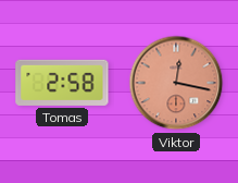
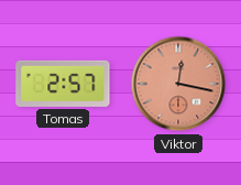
Tomas: 2:58 -> 2:57 (63, 84)
